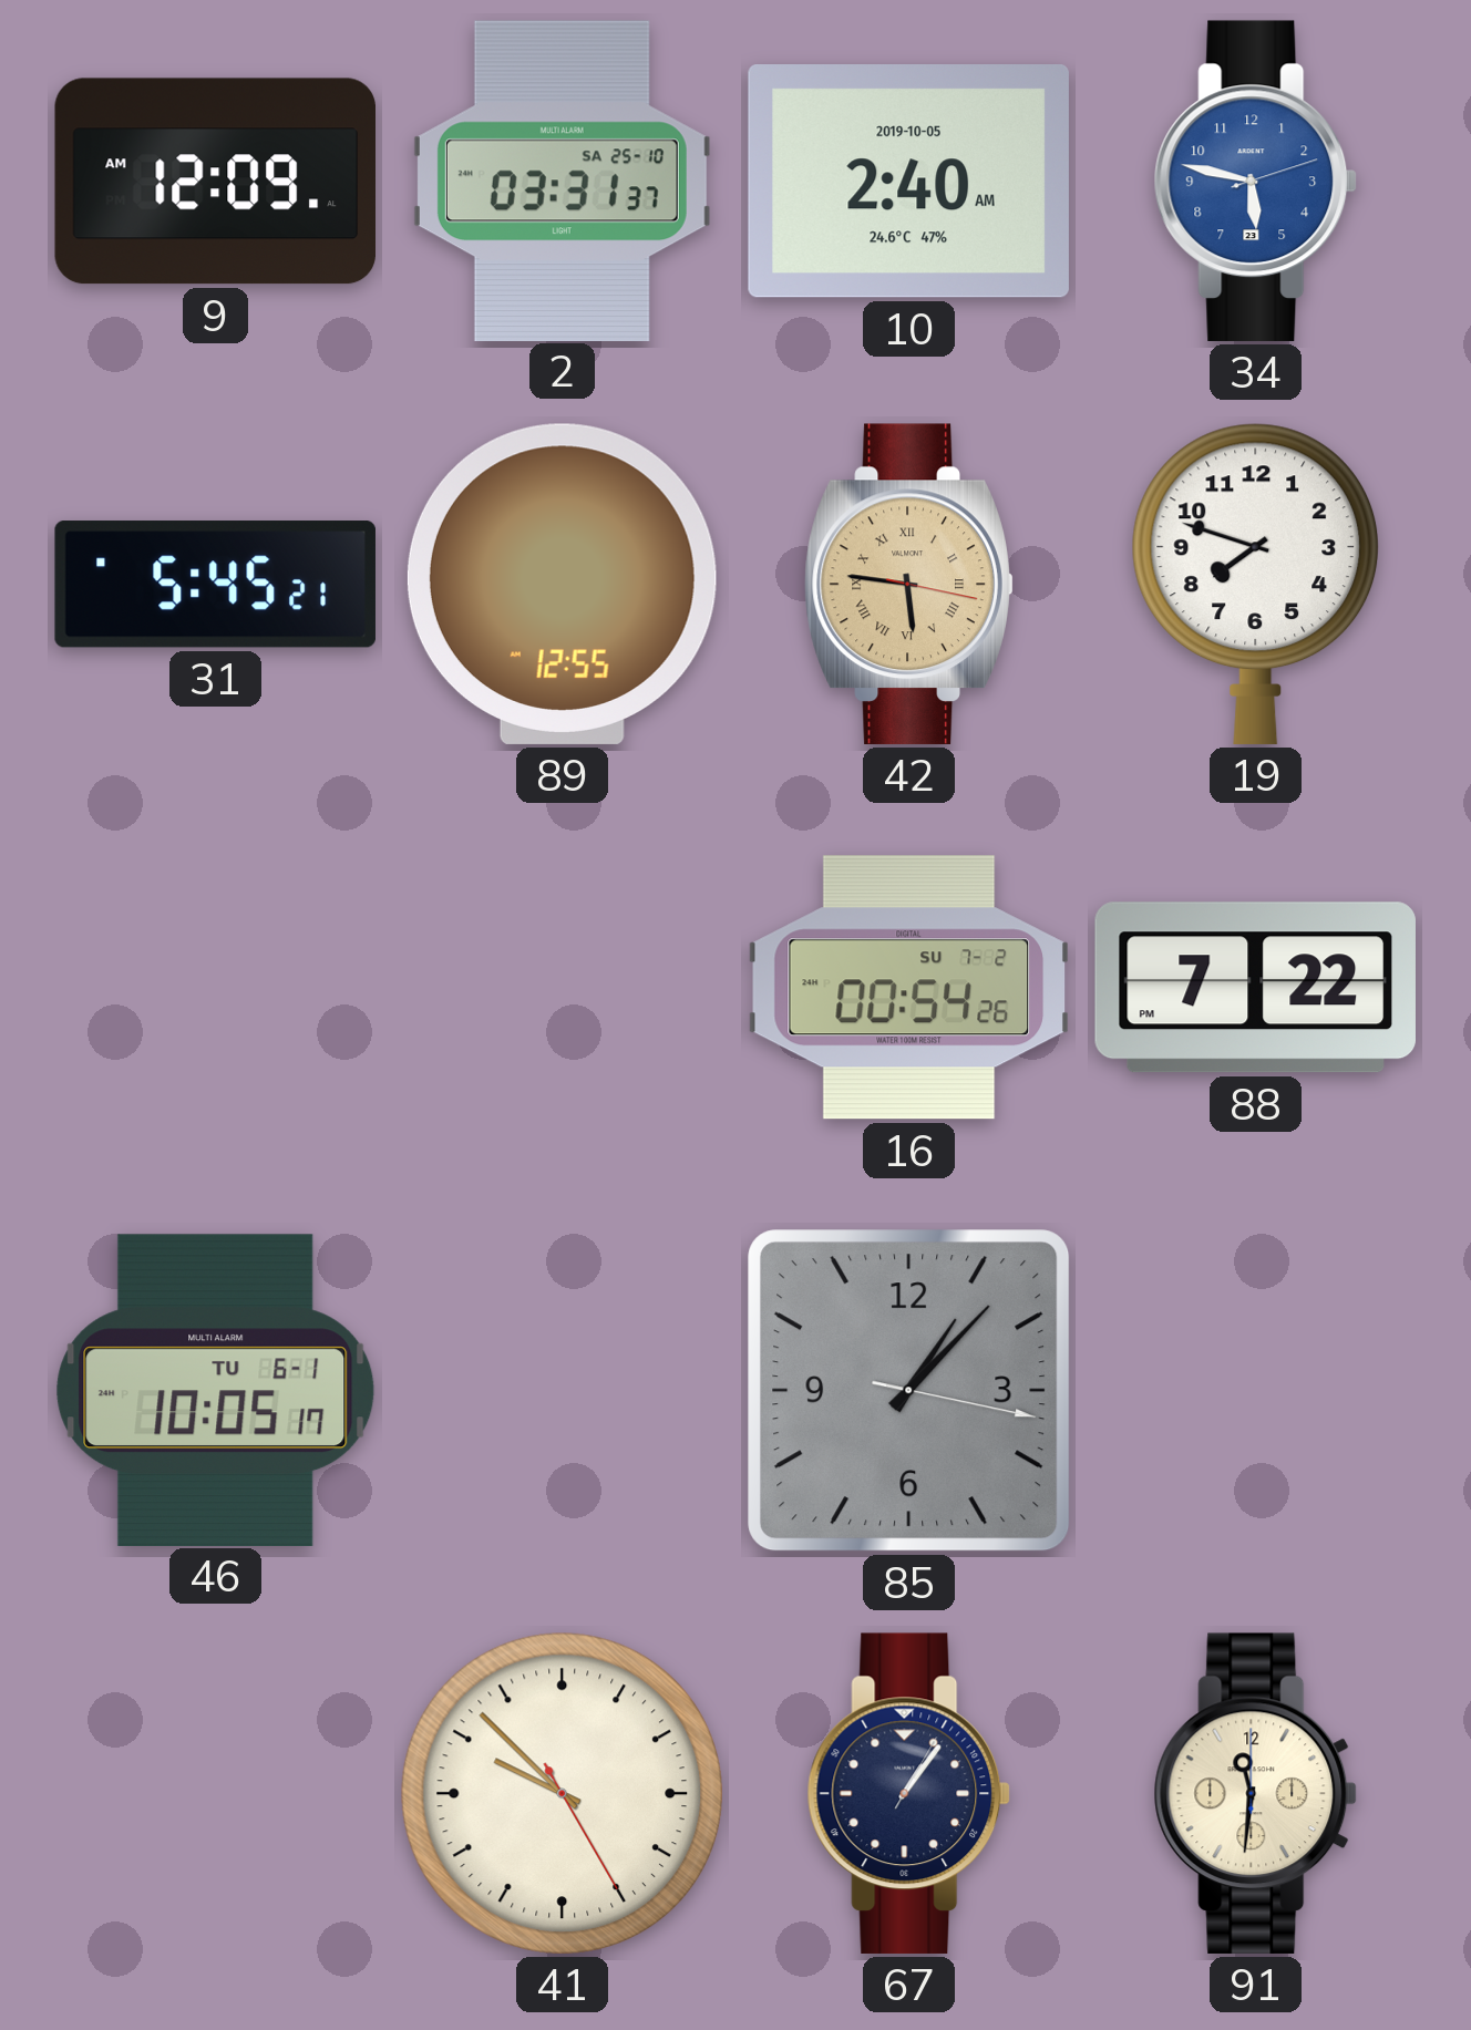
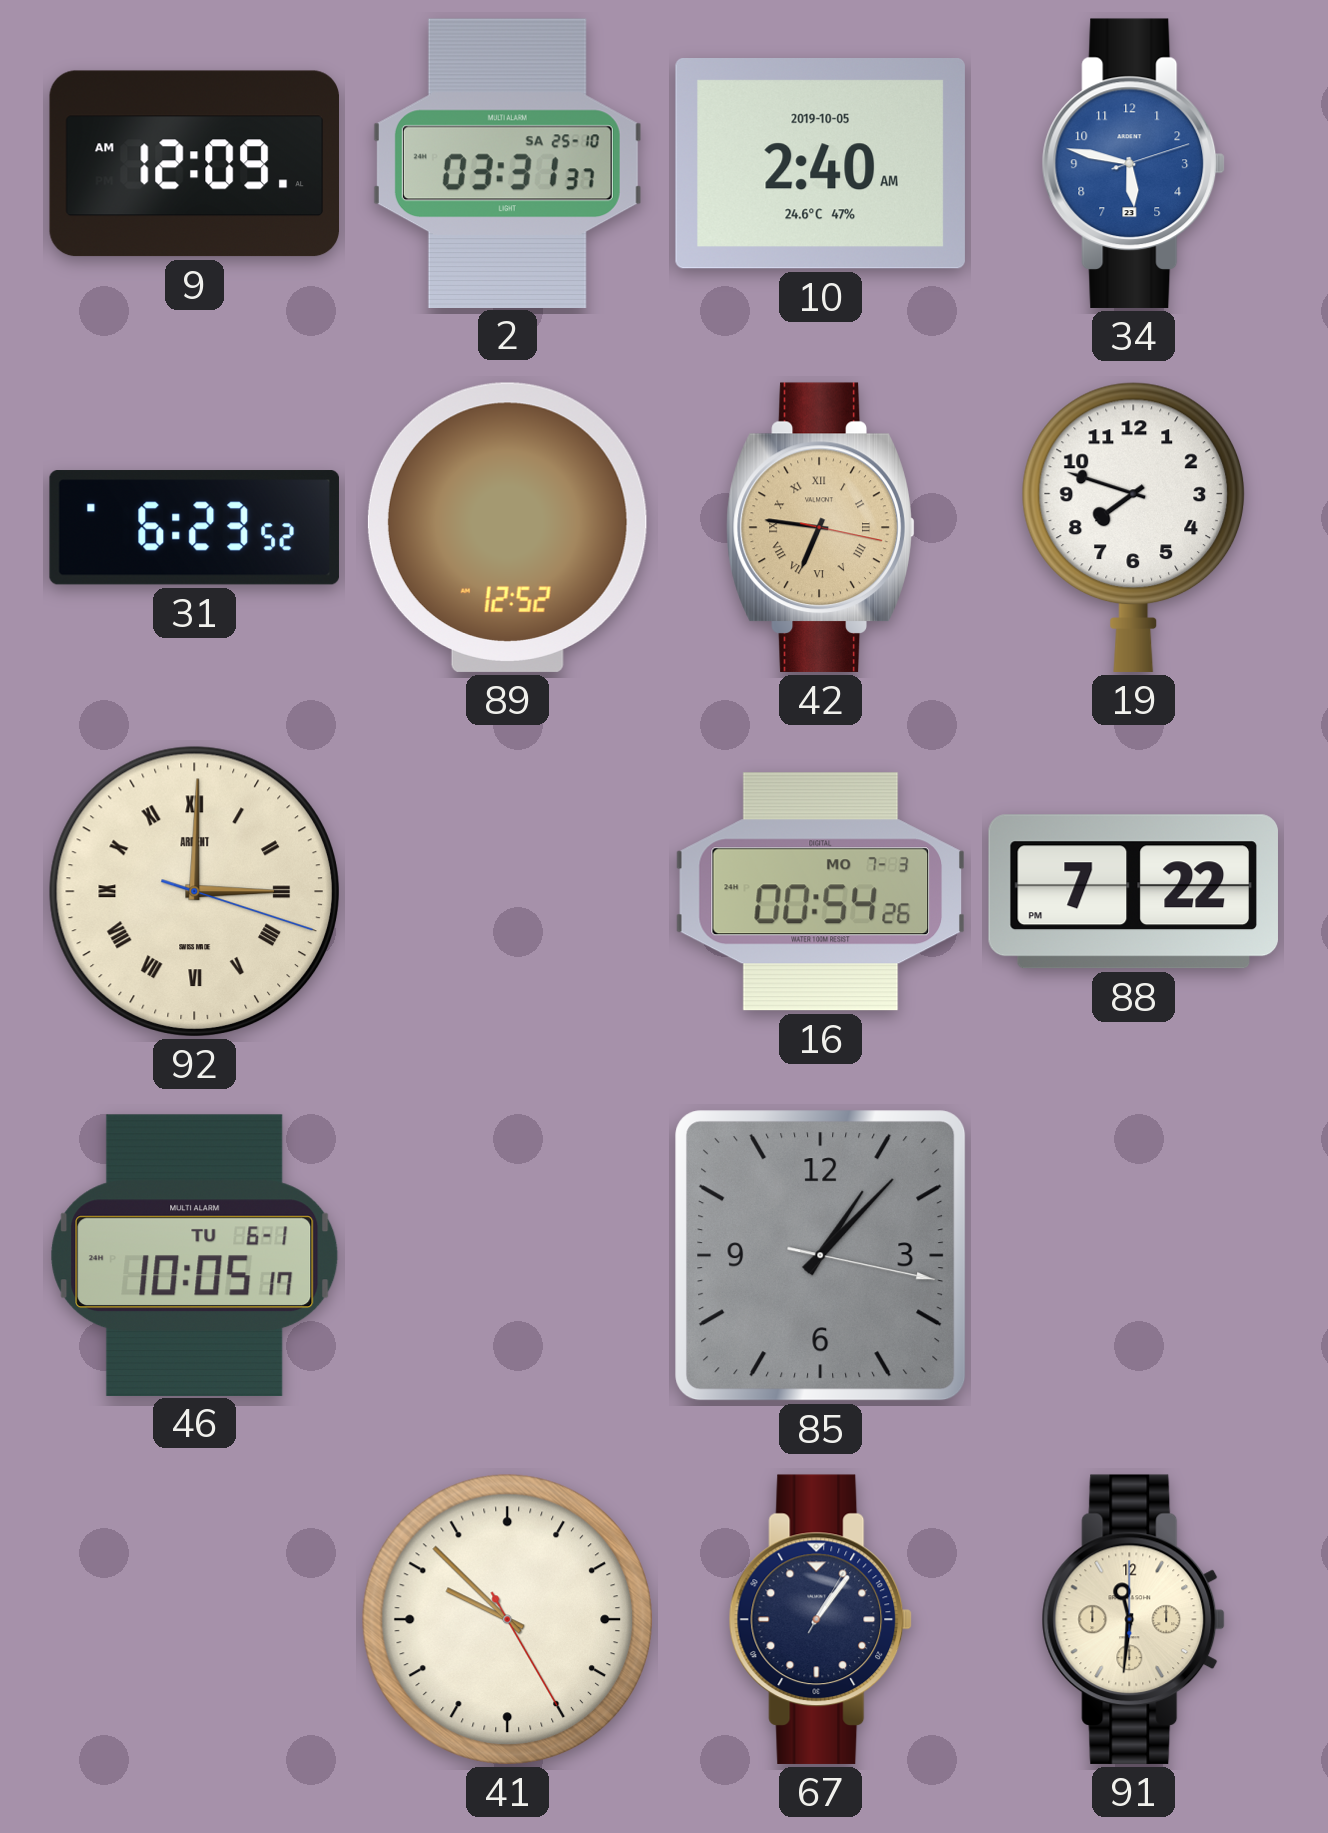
31: 5:45 -> 6:23 (194, 528)
89: 12:55 -> 12:52 (507, 527)
42: 5:46 -> 6:46 (821, 527)
92: none -> 3:00 (194, 891)
16 date: SU 7-2 -> MO 7-3 (820, 892)
